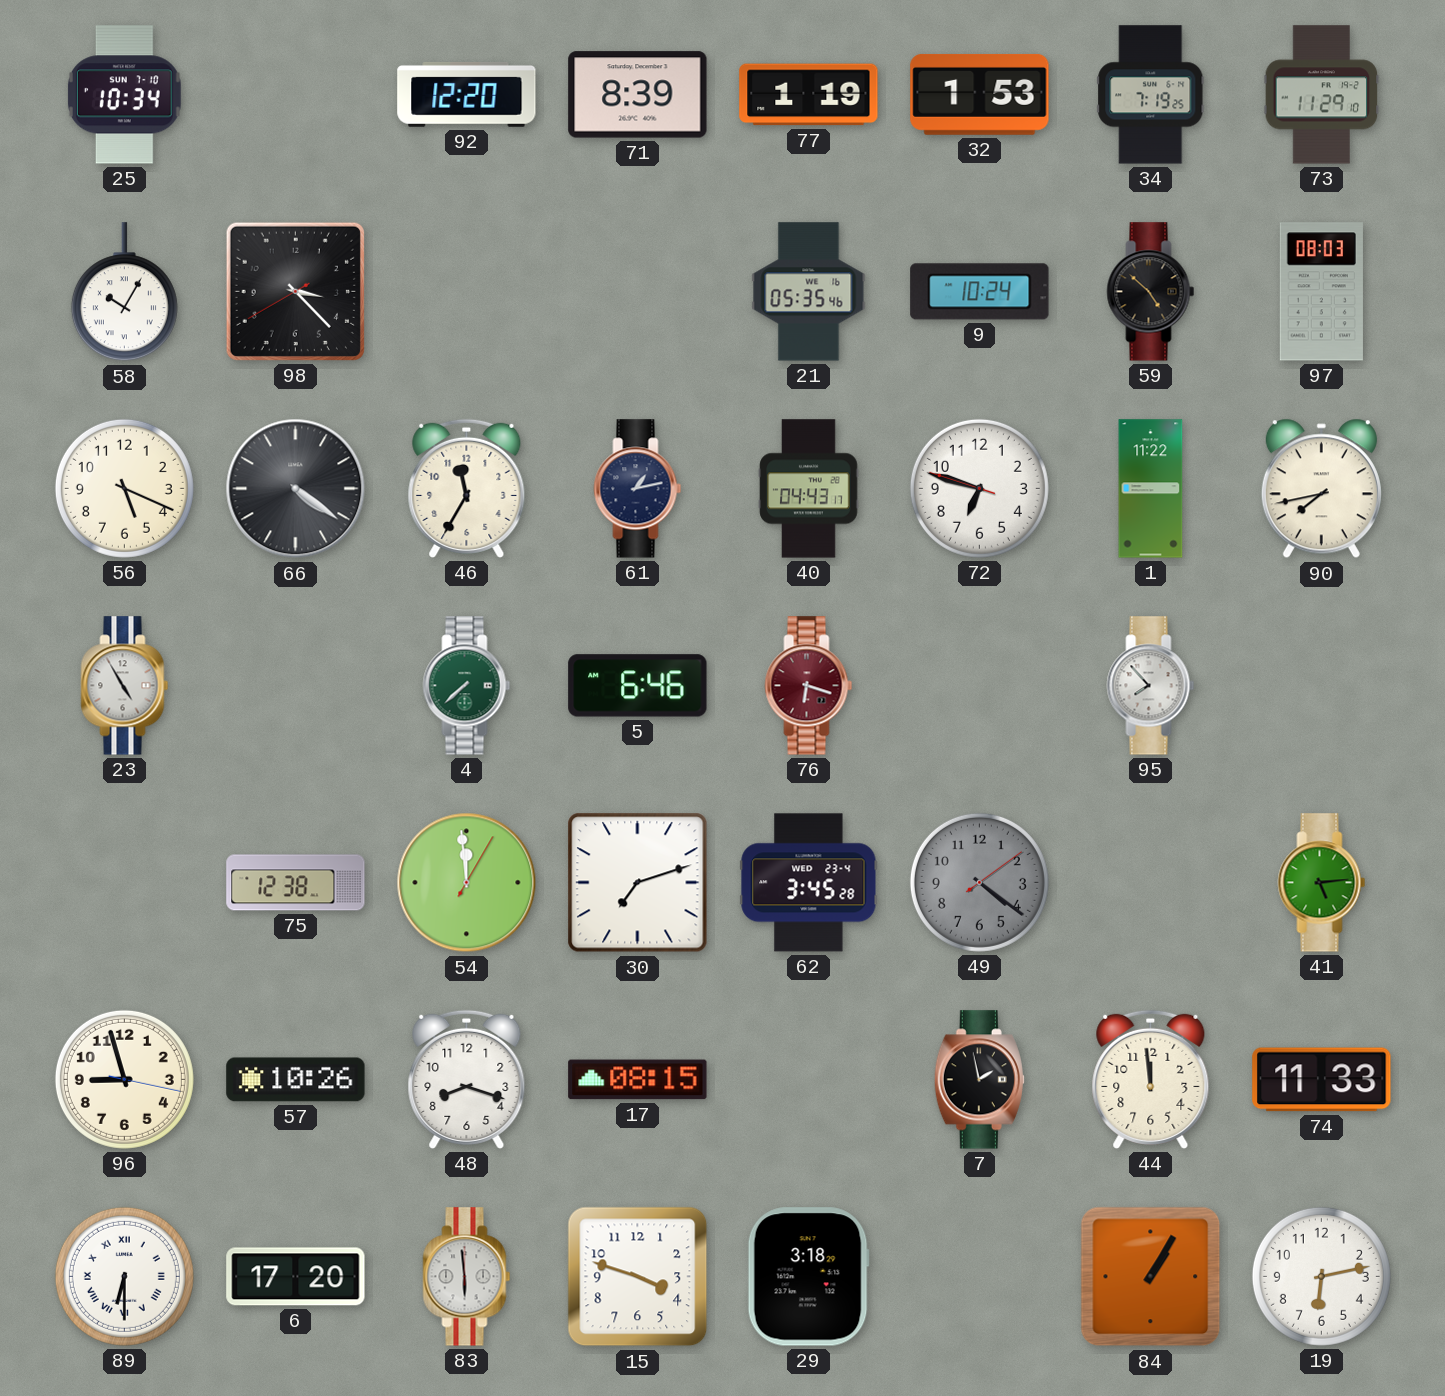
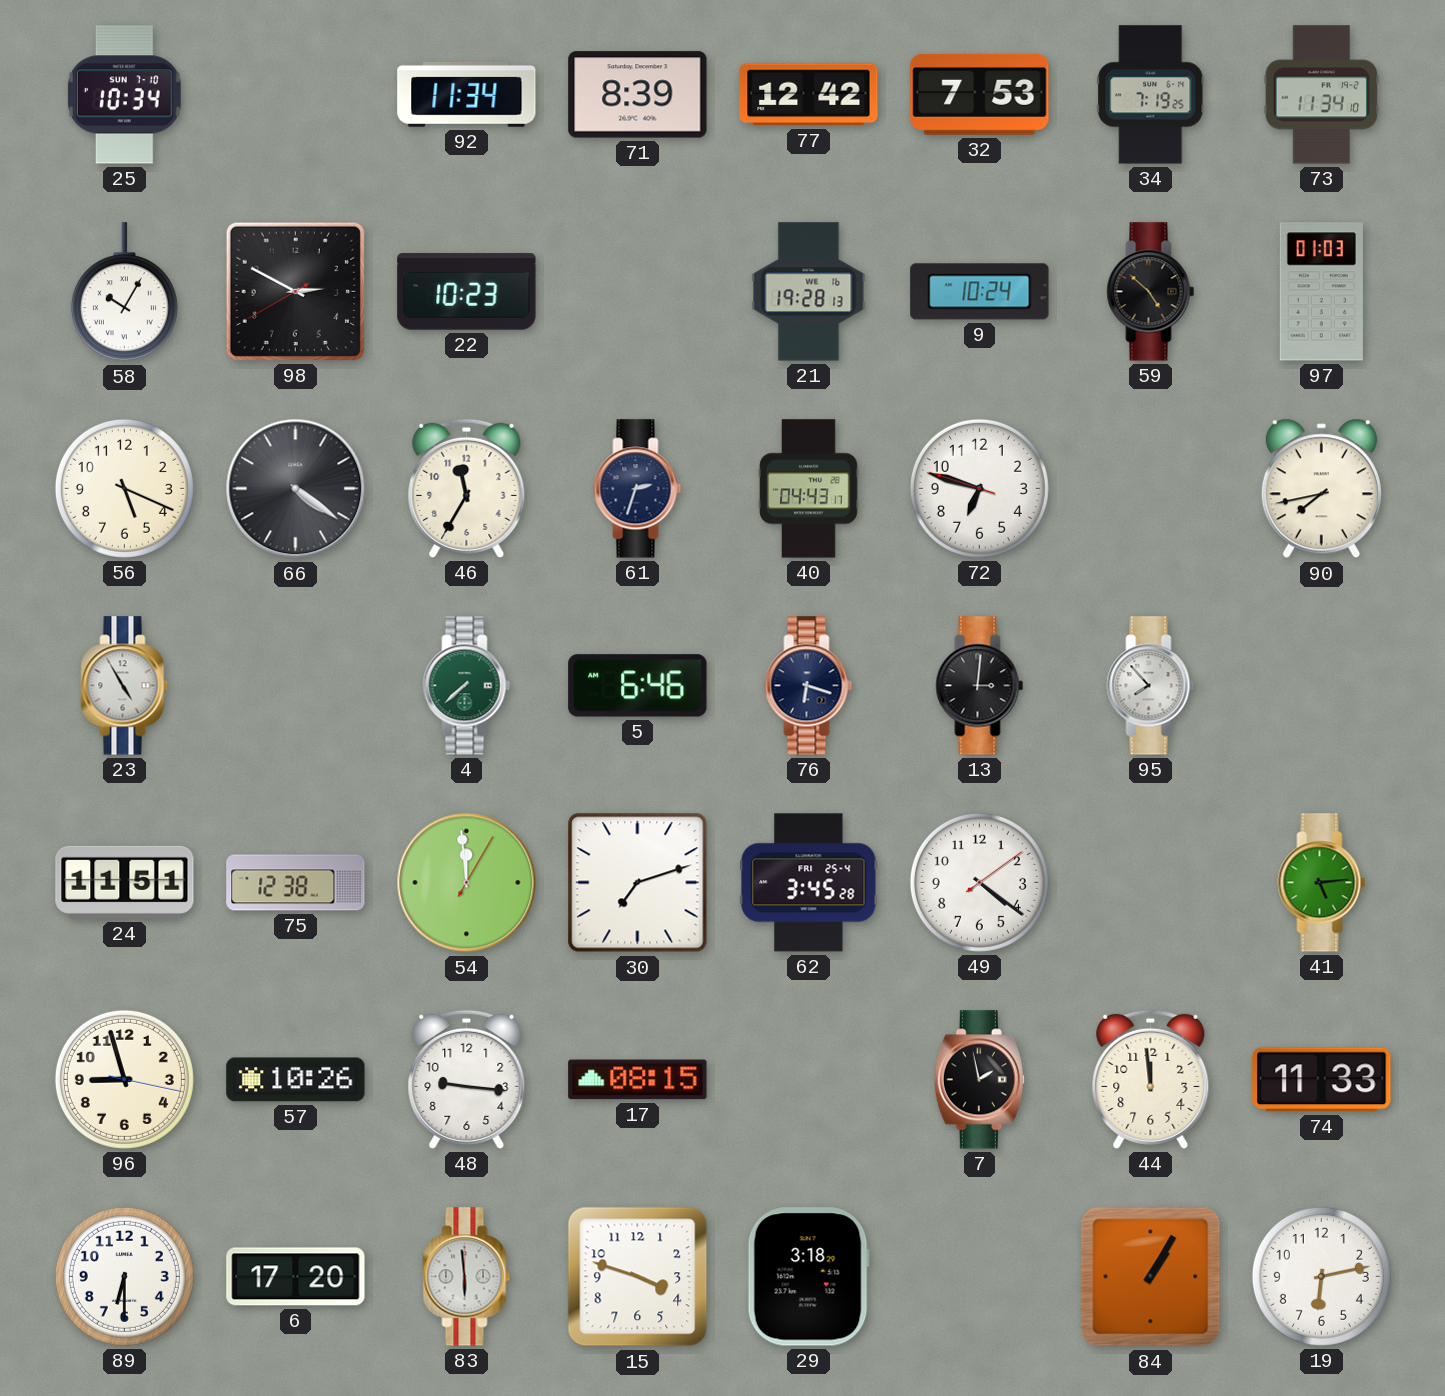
92: 12:20 -> 11:34 (467, 94)
77: 1:19 -> 12:42 (809, 95)
32: 1:53 -> 7:53 (980, 94)
73: 11:29 -> 11:34 (1322, 95)
98: 3:22 -> 2:49 (295, 291)
22: none -> 10:23 (467, 292)
21: 05:35 -> 19:28 (809, 292)
97: 08:03 -> 01:03 (1321, 292)
61: 1:13 -> 2:33 (638, 489)
1: 11:22 -> none (1151, 489)
76 dial: burgundy -> navy (809, 686)
13: none -> 3:01 (980, 686)
24: none -> 11:51 (125, 882)
62 date: WED 23-4 -> FRI 25-4 (809, 883)
49 dial: grey -> white (979, 882)
48: 8:18 -> 9:16 (467, 1079)
89 numerals: Roman -> Arabic (124, 1276)
